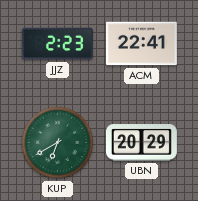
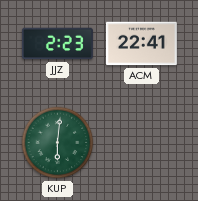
KUP: 6:40 -> 6:01 (58, 143)
UBN: 20:29 -> none (141, 143)
